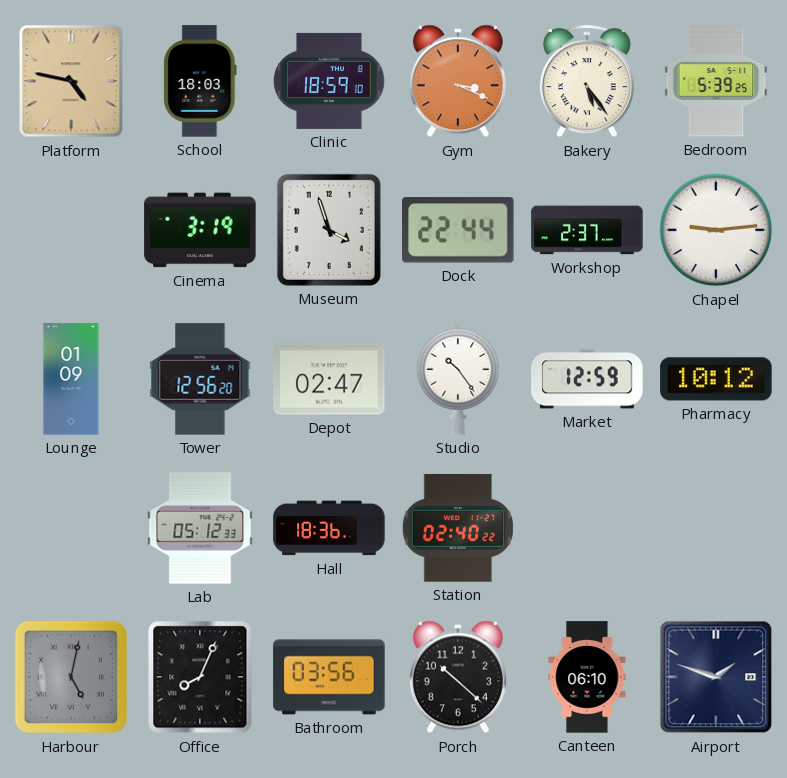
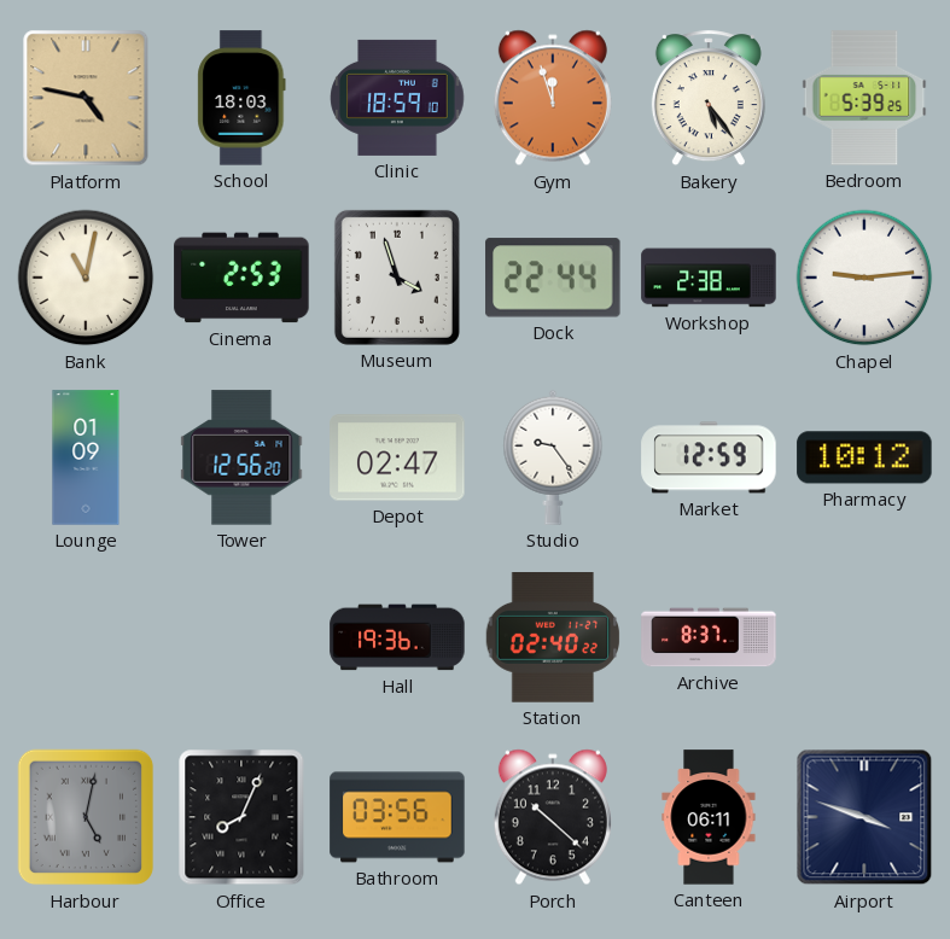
Gym: 3:19 -> 11:57 (553, 98)
Bank: none -> 11:02 (86, 278)
Cinema: 3:19 -> 2:53 (241, 278)
Workshop: 2:37 -> 2:38 (709, 278)
Studio: 10:24 -> 9:24 (553, 457)
Lab: 05:12 -> none (200, 528)
Hall: 18:36 -> 19:36 (397, 637)
Archive: none -> 8:37 (709, 637)
Canteen: 06:10 -> 06:11 (709, 817)
Airport: 1:48 -> 3:48 (864, 817)
